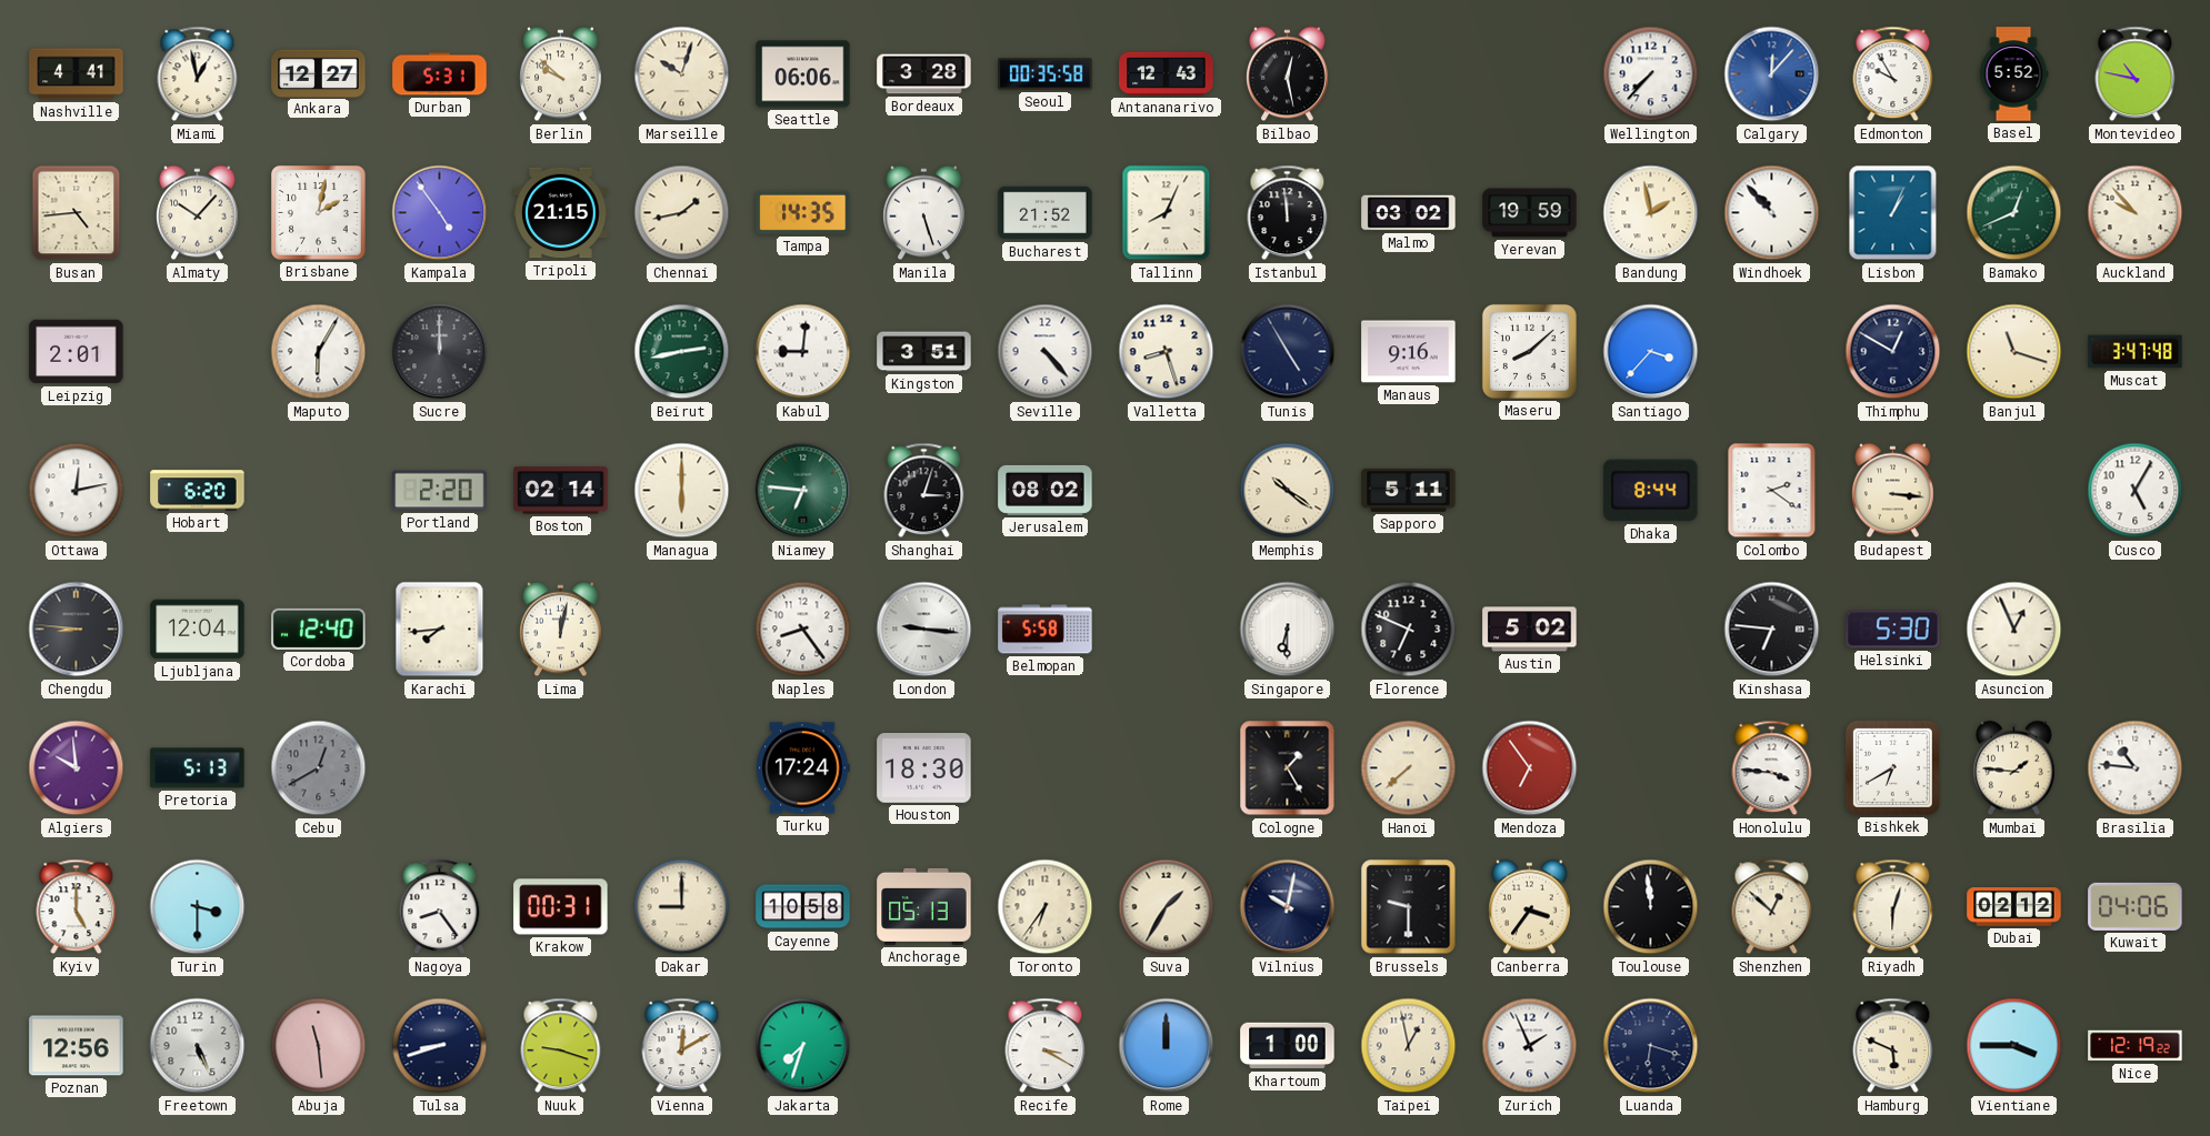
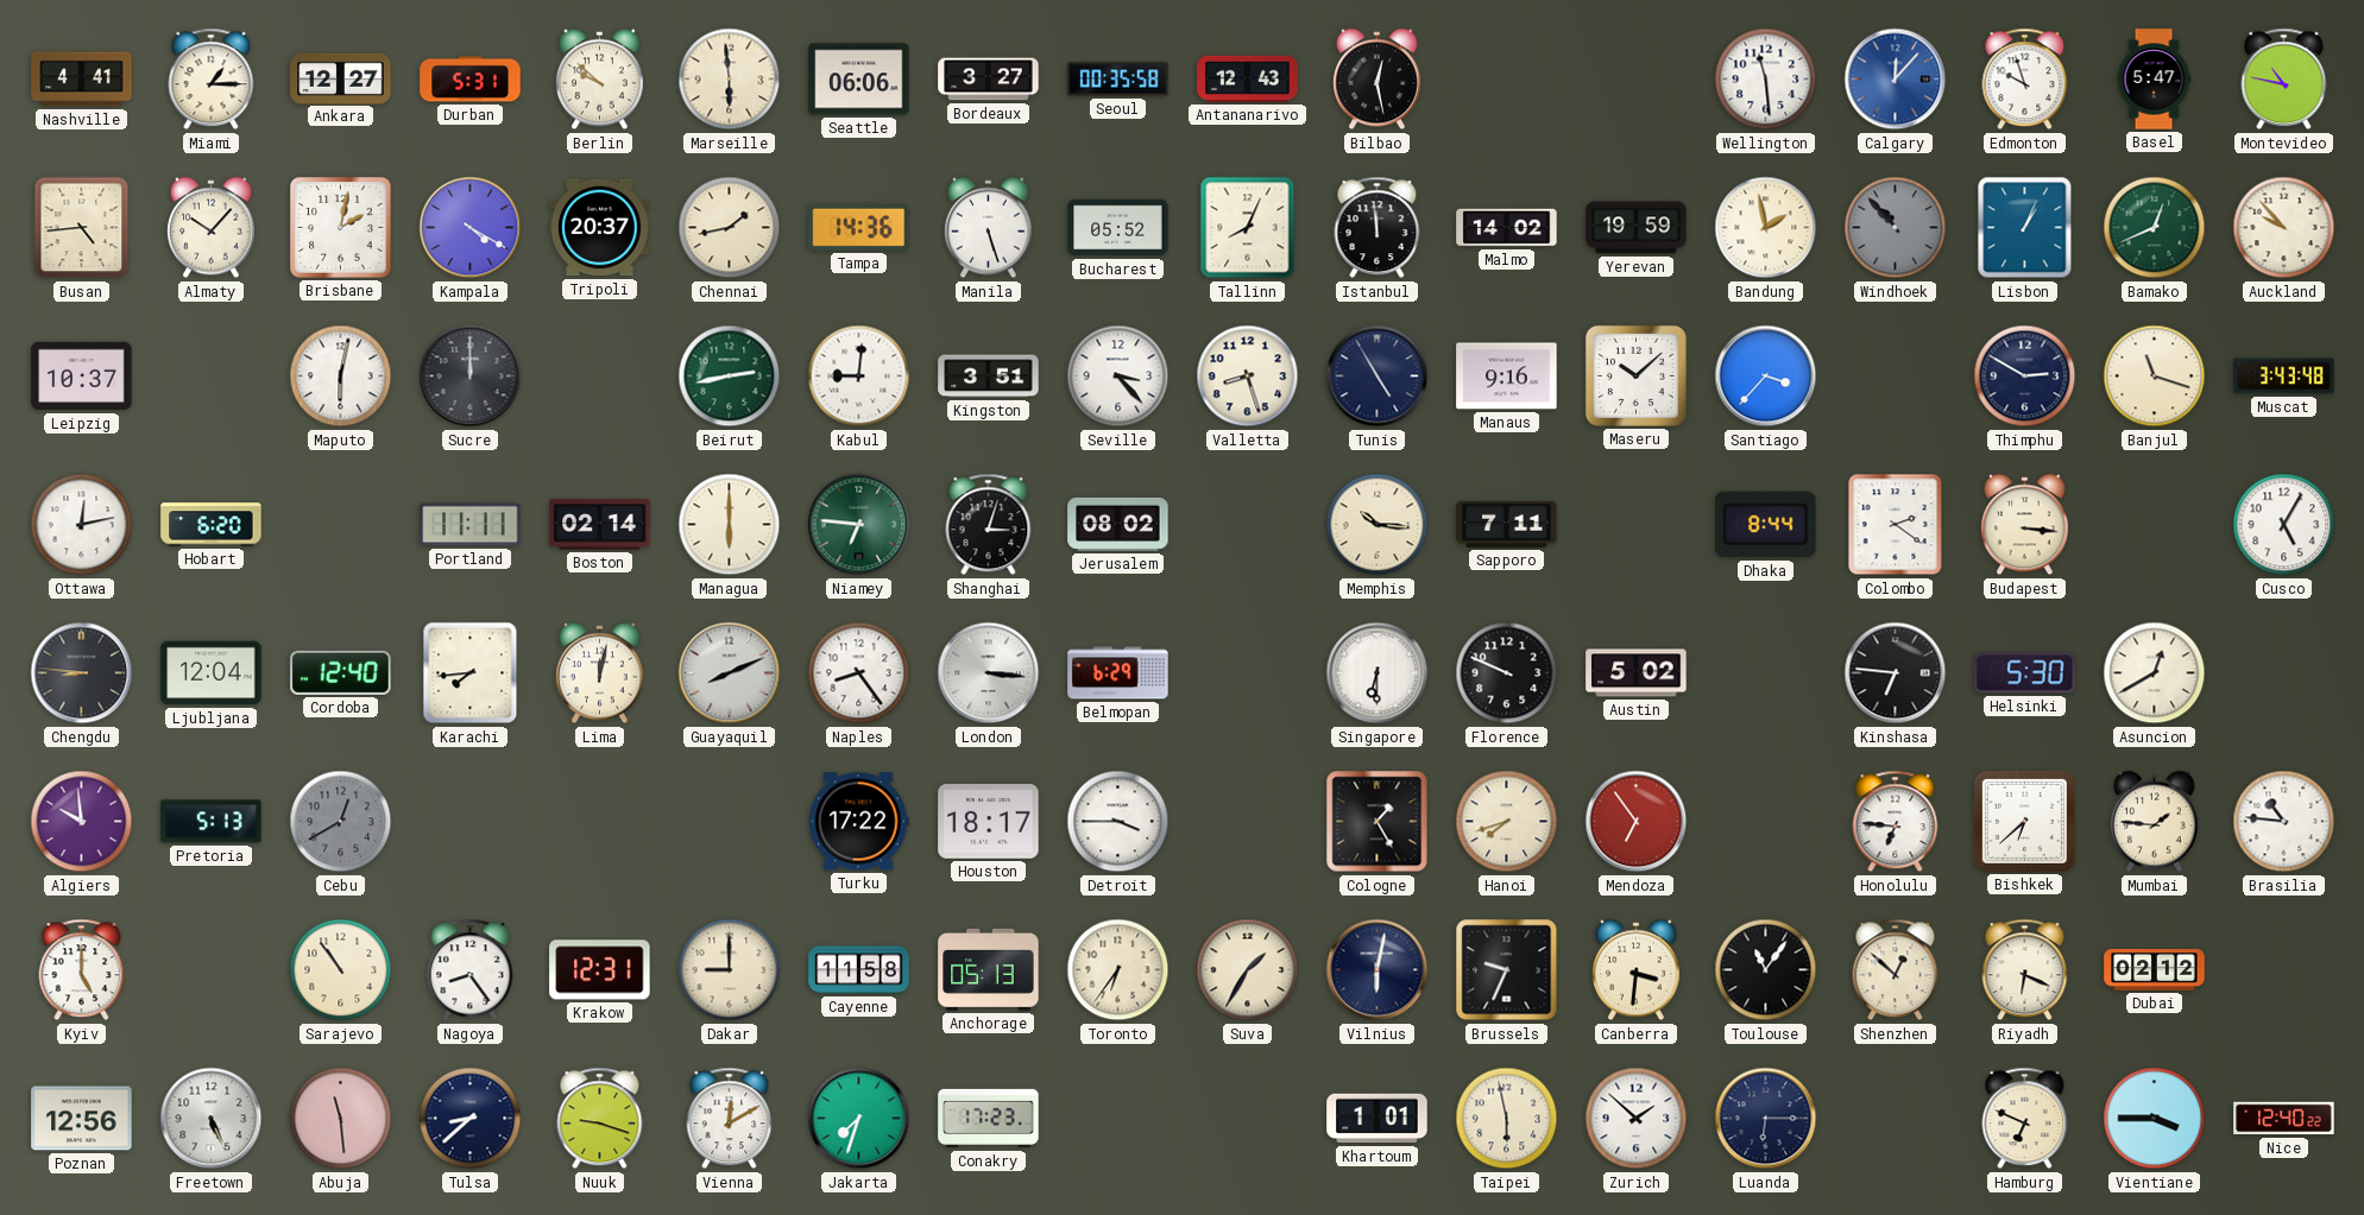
Miami: 12:58 -> 1:15 (212, 80)
Marseille: 10:03 -> 5:59 (730, 80)
Bordeaux: 3:28 -> 3:27 (989, 80)
Wellington: 7:37 -> 11:29 (1766, 80)
Edmonton: 9:55 -> 9:57 (2025, 80)
Basel: 5:52 -> 5:47 (2154, 80)
Kampala: 4:54 -> 4:20 (471, 228)
Tripoli: 21:15 -> 20:37 (600, 228)
Tampa: 14:35 -> 14:36 (859, 227)
Bucharest: 21:52 -> 05:52 (1118, 228)
Malmo: 03:02 -> 14:02 (1507, 228)
Windhoek dial: white -> grey (1896, 228)
Leipzig: 2:01 -> 10:37 (82, 376)
Maputo: 6:05 -> 6:02 (341, 376)
Seville: 4:23 -> 3:23 (1118, 376)
Maseru: 8:08 -> 10:08 (1635, 375)
Thimphu: 12:50 -> 2:50 (2025, 376)
Muscat: 3:47 -> 3:43 (2284, 376)
Portland: 2:20 -> 11:11 (471, 525)
Memphis: 10:21 -> 10:16 (1378, 525)
Sapporo: 5:11 -> 7:11 (1507, 524)
Guayaquil: none -> 8:11 (730, 673)
London: 9:16 -> 3:16 (989, 673)
Belmopan: 5:58 -> 6:29 (1118, 673)
Florence: 6:49 -> 9:49 (1507, 673)
Asuncion: 12:56 -> 12:40 (2155, 673)
Turku: 17:24 -> 17:22 (859, 822)
Houston: 18:30 -> 18:17 (989, 822)
Detroit: none -> 3:45 (1118, 822)
Hanoi: 7:38 -> 7:42 (1507, 822)
Honolulu: 3:46 -> 6:46 (1896, 822)
Bishkek: 6:40 -> 6:38 (2024, 821)
Turin: 3:30 -> none (198, 907)
Sarajevo: none -> 10:54 (341, 970)
Krakow: 00:31 -> 12:31 (600, 970)
Cayenne: 10:58 -> 11:58 (859, 970)
Vilnius: 10:02 -> 6:02 (1378, 970)
Brussels: 9:30 -> 9:34 (1507, 970)
Canberra: 3:36 -> 3:31 (1637, 970)
Toulouse: 11:59 -> 11:06 (1766, 970)
Riyadh: 6:03 -> 6:19 (2025, 970)
Kuwait: 04:06 -> none (2136, 906)
Tulsa: 8:42 -> 8:38 (471, 1119)
Conakry: none -> 17:23 (989, 1119)
Recife: 3:20 -> none (1046, 1046)
Rome: 12:00 -> none (1167, 1046)
Khartoum: 1:00 -> 1:01 (1378, 1119)
Taipei: 12:58 -> 5:58 (1507, 1119)
Zurich: 1:56 -> 1:52 (1637, 1119)
Luanda: 6:18 -> 6:15 (1766, 1119)
Hamburg: 5:49 -> 6:49 (2025, 1119)
Nice: 12:19 -> 12:40 (2284, 1119)
